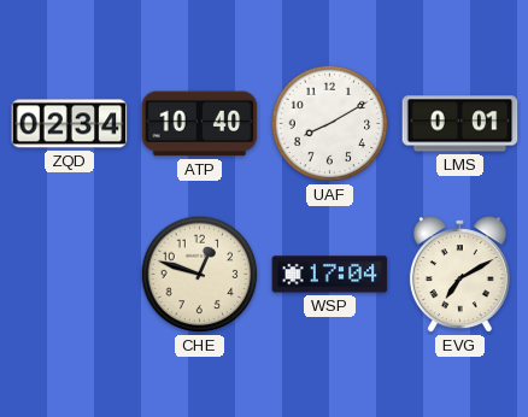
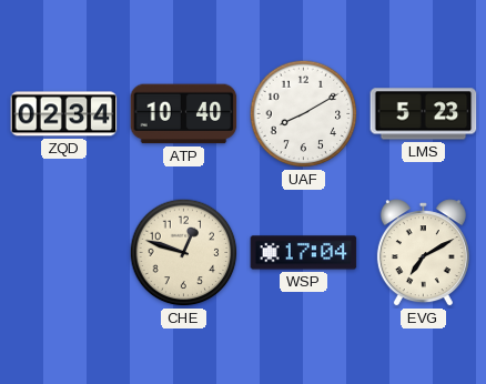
LMS: 0:01 -> 5:23 (424, 114)
